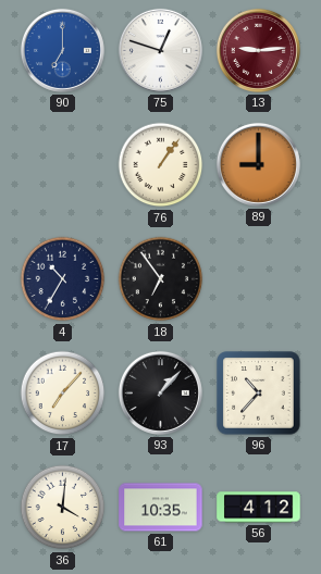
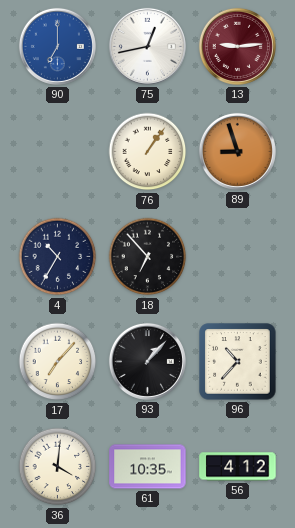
75: 12:48 -> 12:43 (147, 46)
89: 9:00 -> 8:57 (237, 151)
18: 6:54 -> 6:53 (148, 257)
